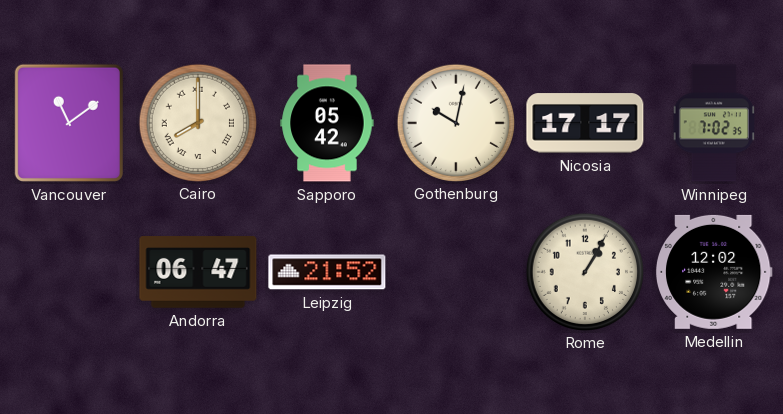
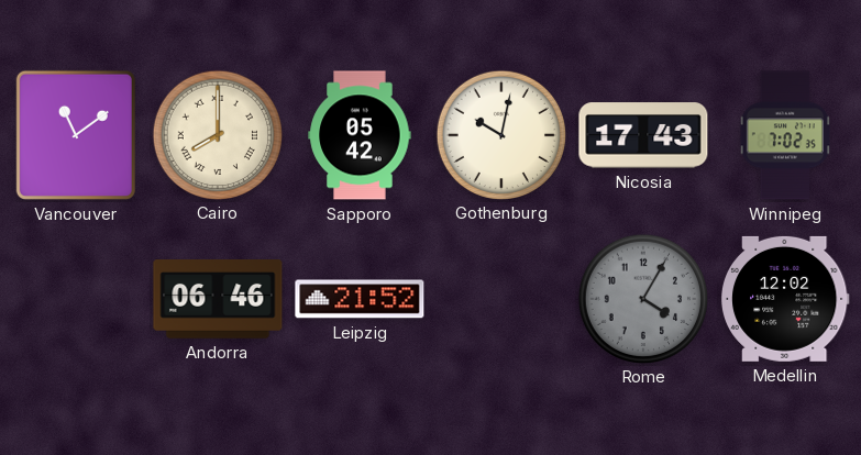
Nicosia: 17:17 -> 17:43 (643, 135)
Andorra: 06:47 -> 06:46 (218, 299)
Rome: 1:05 -> 4:05 (642, 298)
Rome dial: cream -> grey (642, 298)
